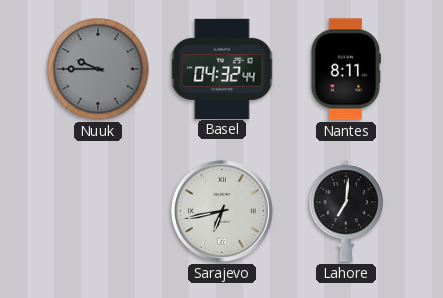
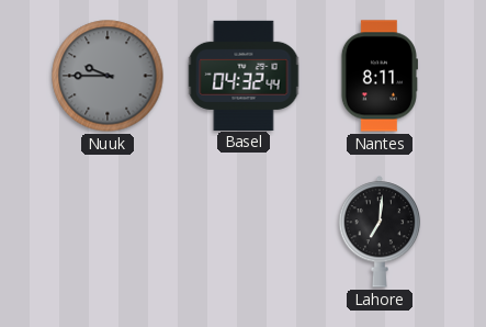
Sarajevo: 6:43 -> none (223, 212)
